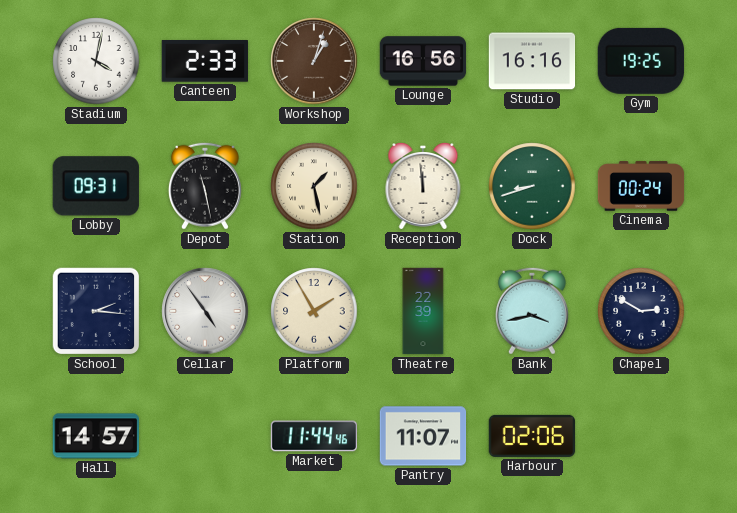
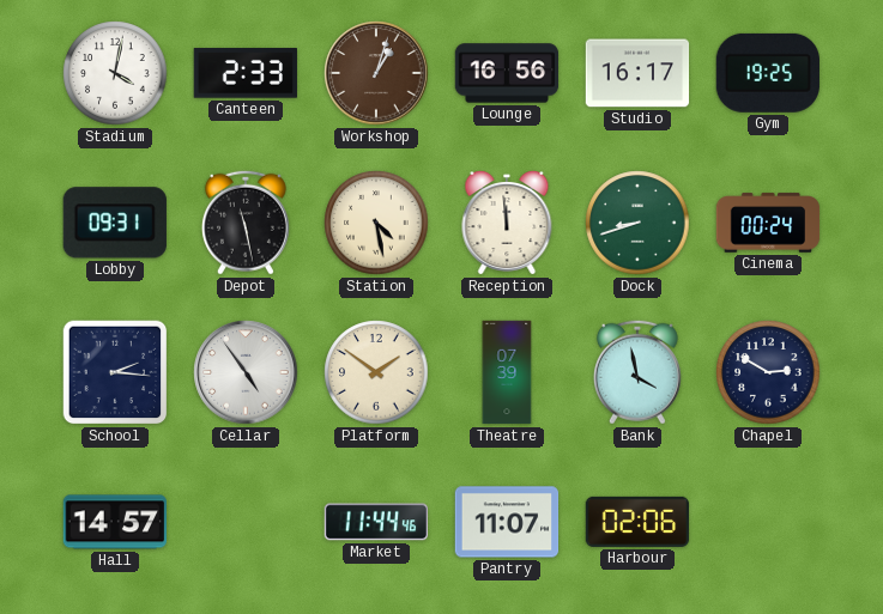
Studio: 16:16 -> 16:17 (637, 73)
Station: 1:28 -> 4:28 (376, 223)
Platform: 1:55 -> 1:51 (376, 372)
Theatre: 22:39 -> 07:39 (507, 372)
Bank: 3:43 -> 3:58 (637, 372)
